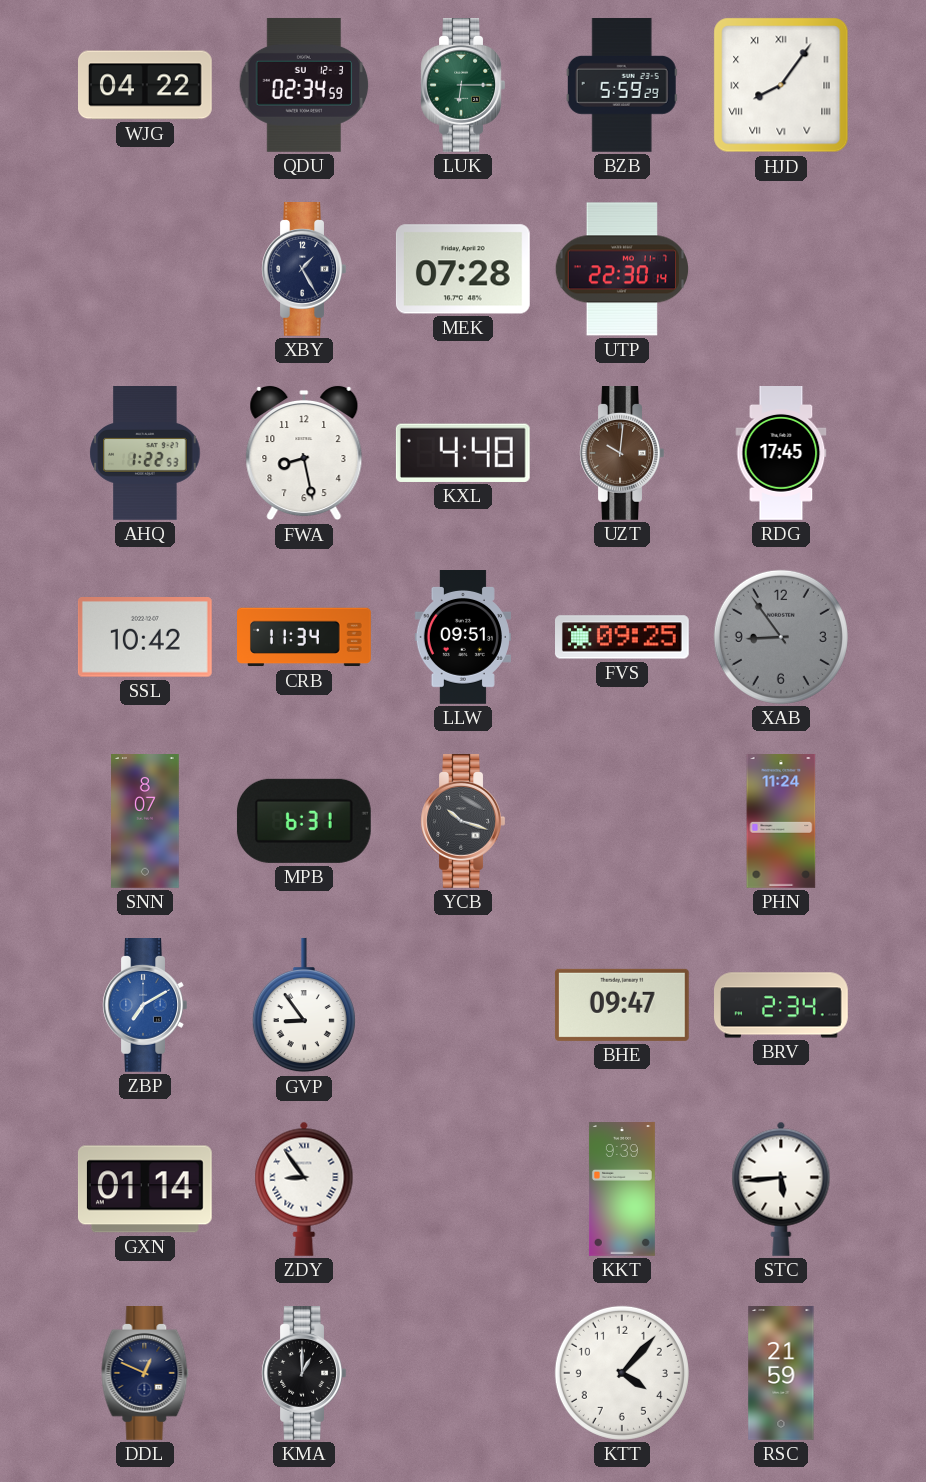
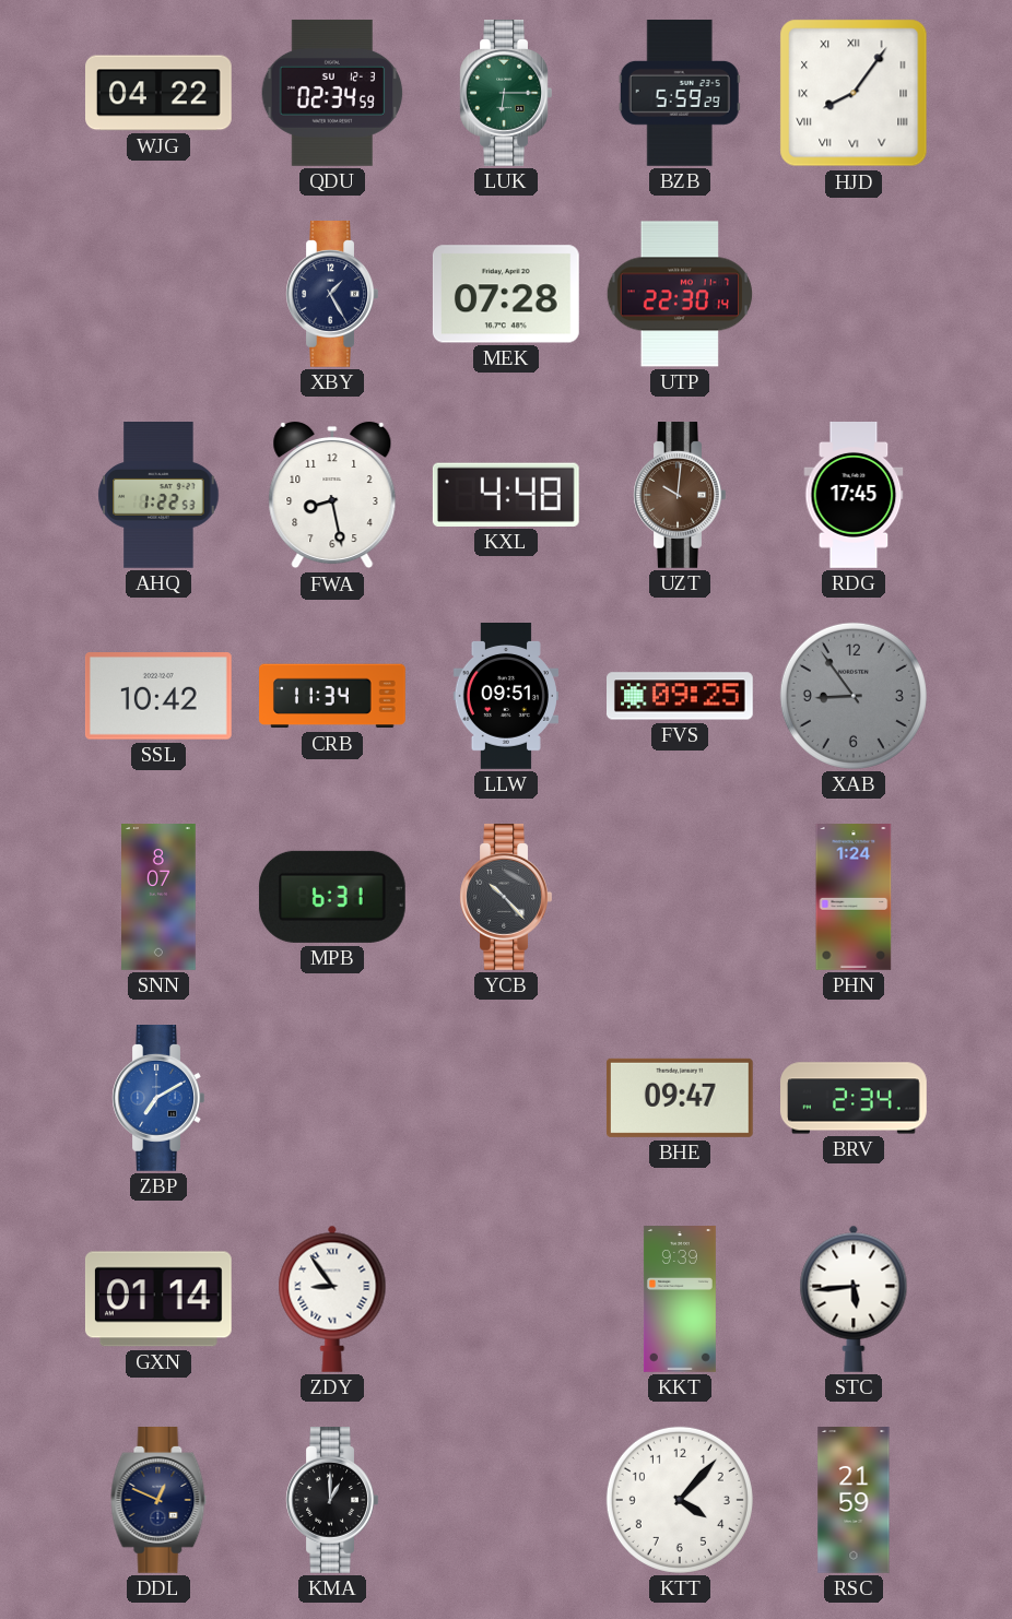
YCB: 10:18 -> 10:23 (506, 898)
PHN: 11:24 -> 1:24 (854, 898)
GVP: 8:54 -> none (304, 1005)
